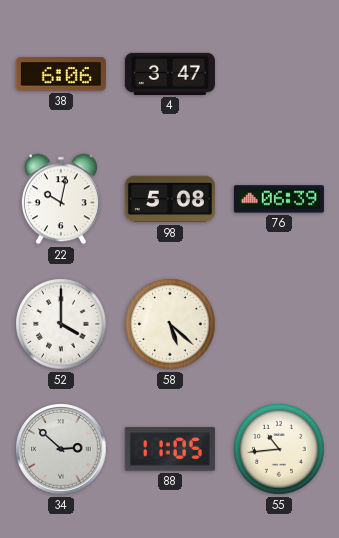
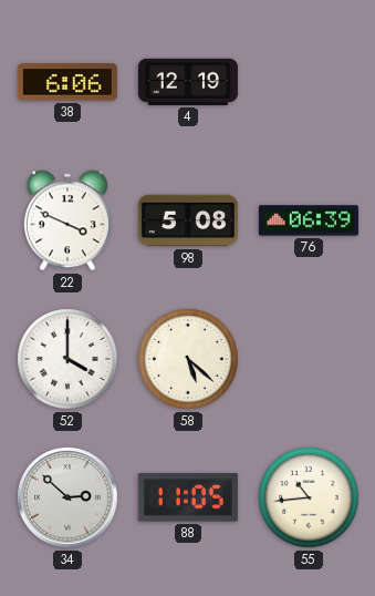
4: 3:47 -> 12:19 (188, 82)
22: 10:02 -> 3:49 (67, 220)
